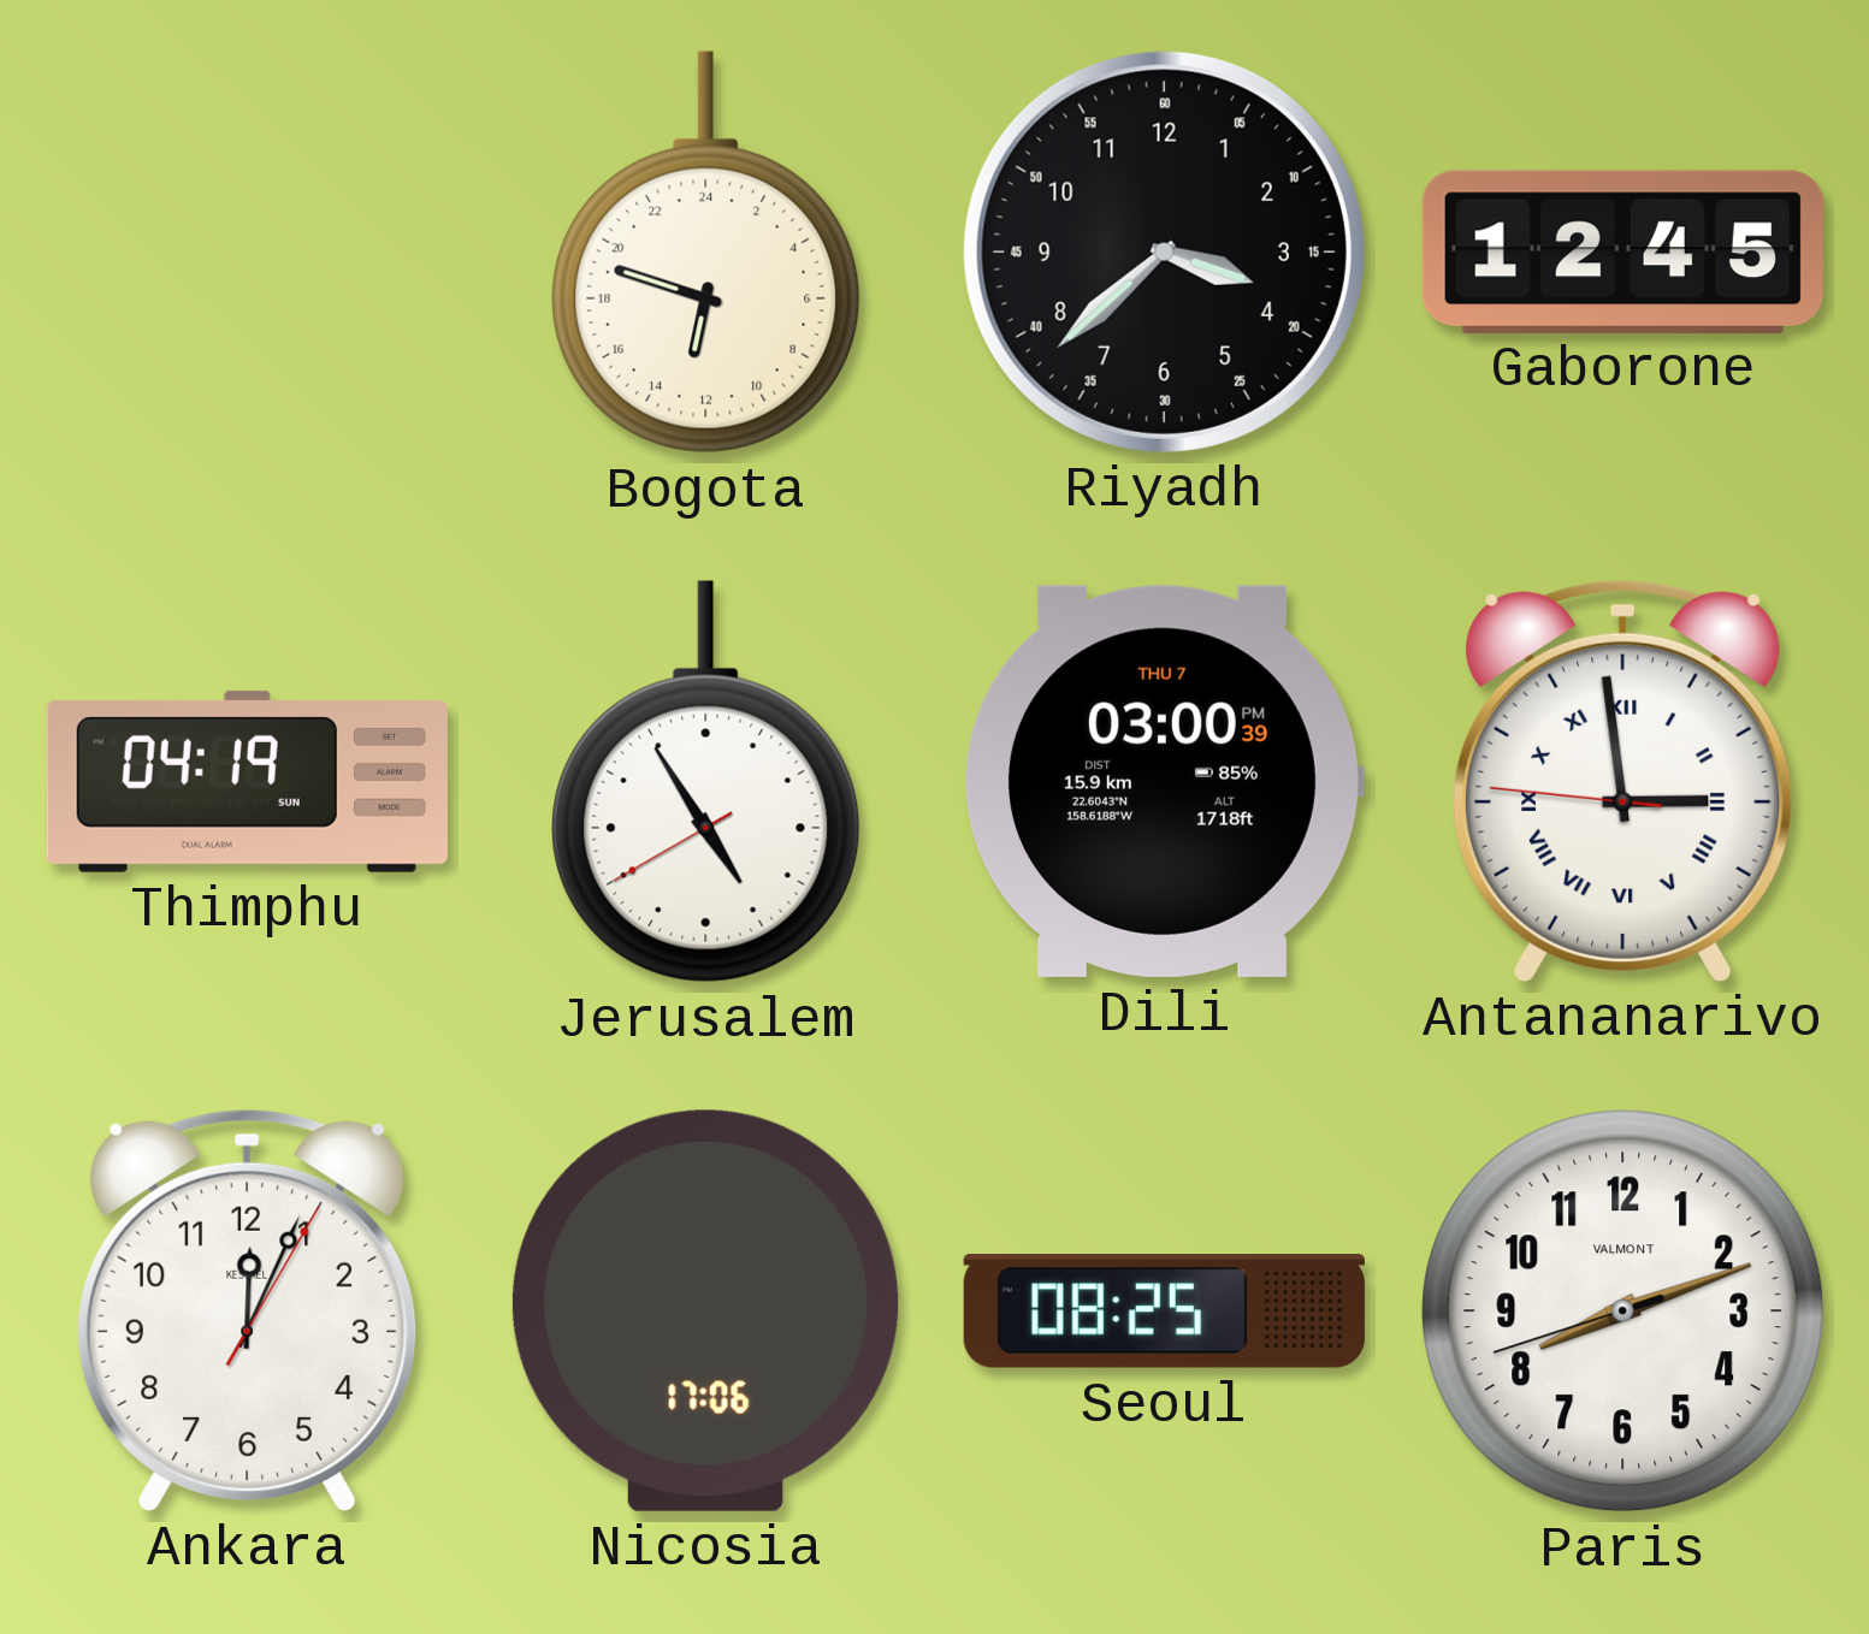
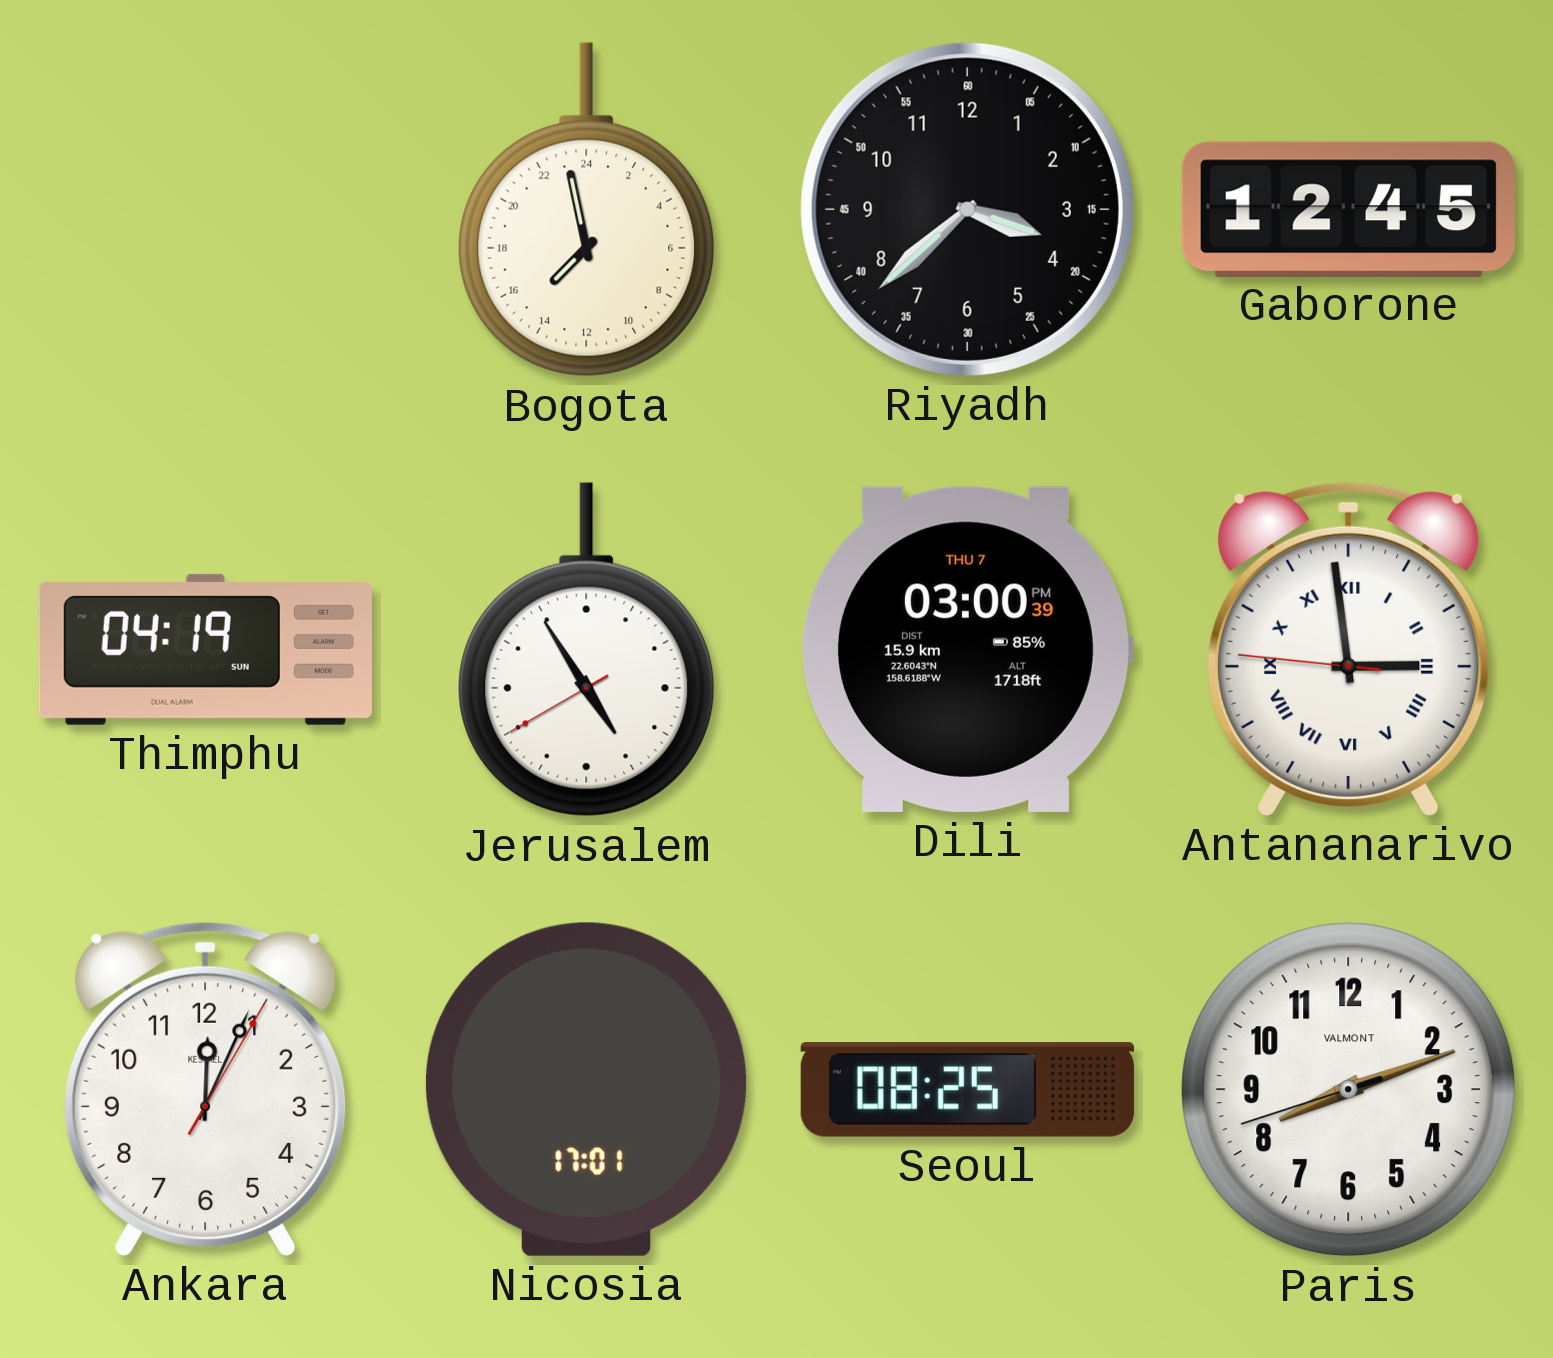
Bogota: 12:48 -> 14:58 (587, 210)
Nicosia: 17:06 -> 17:01 (586, 1089)
